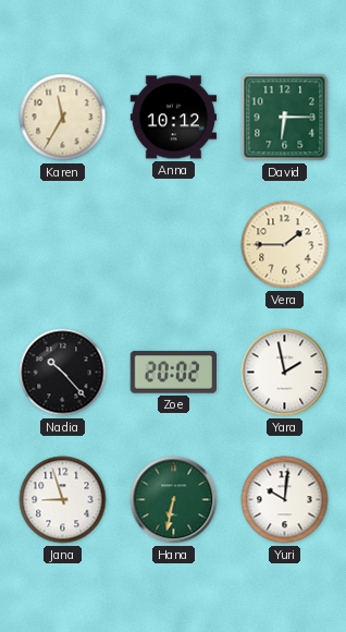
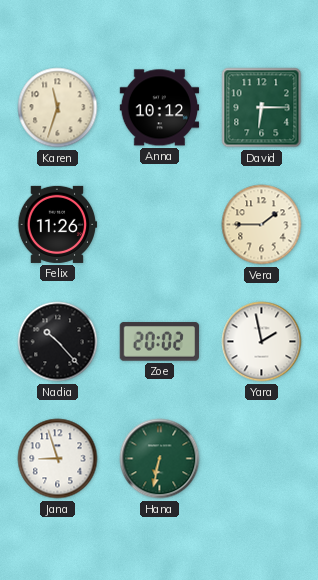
Karen: 11:35 -> 11:33 (58, 108)
Felix: none -> 11:26 (57, 224)
Yuri: 10:01 -> none (285, 500)
